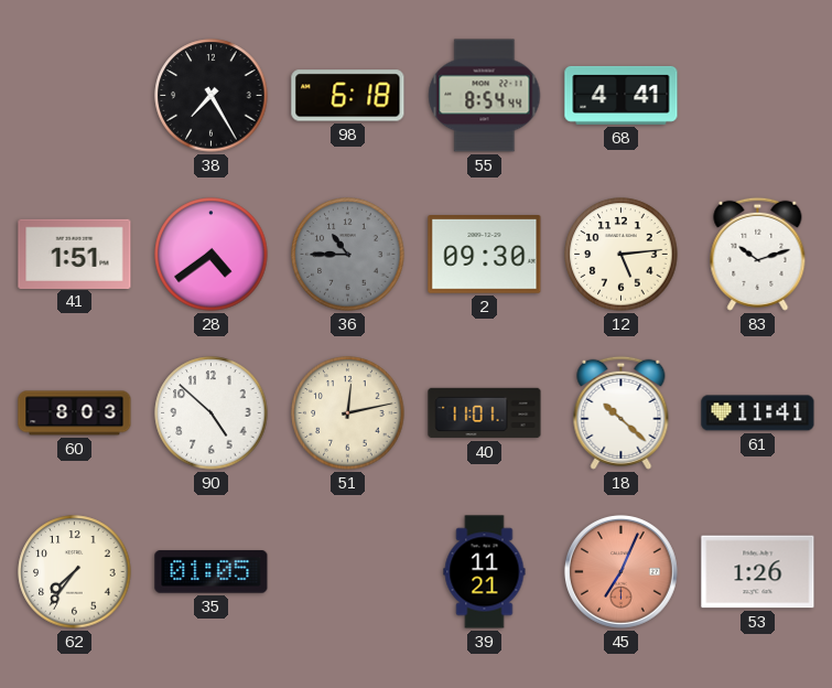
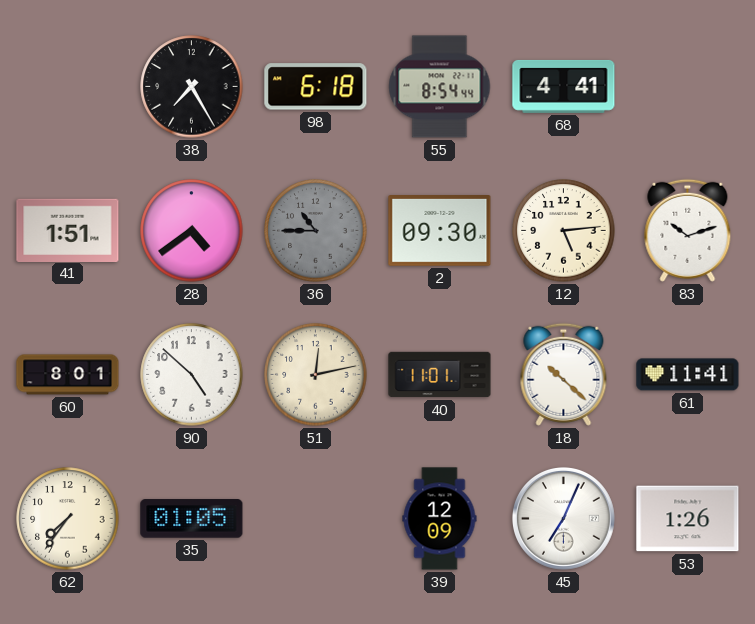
60: 8:03 -> 8:01 (68, 375)
39: 11:21 -> 12:09 (440, 519)
45 dial: salmon -> white (563, 518)
